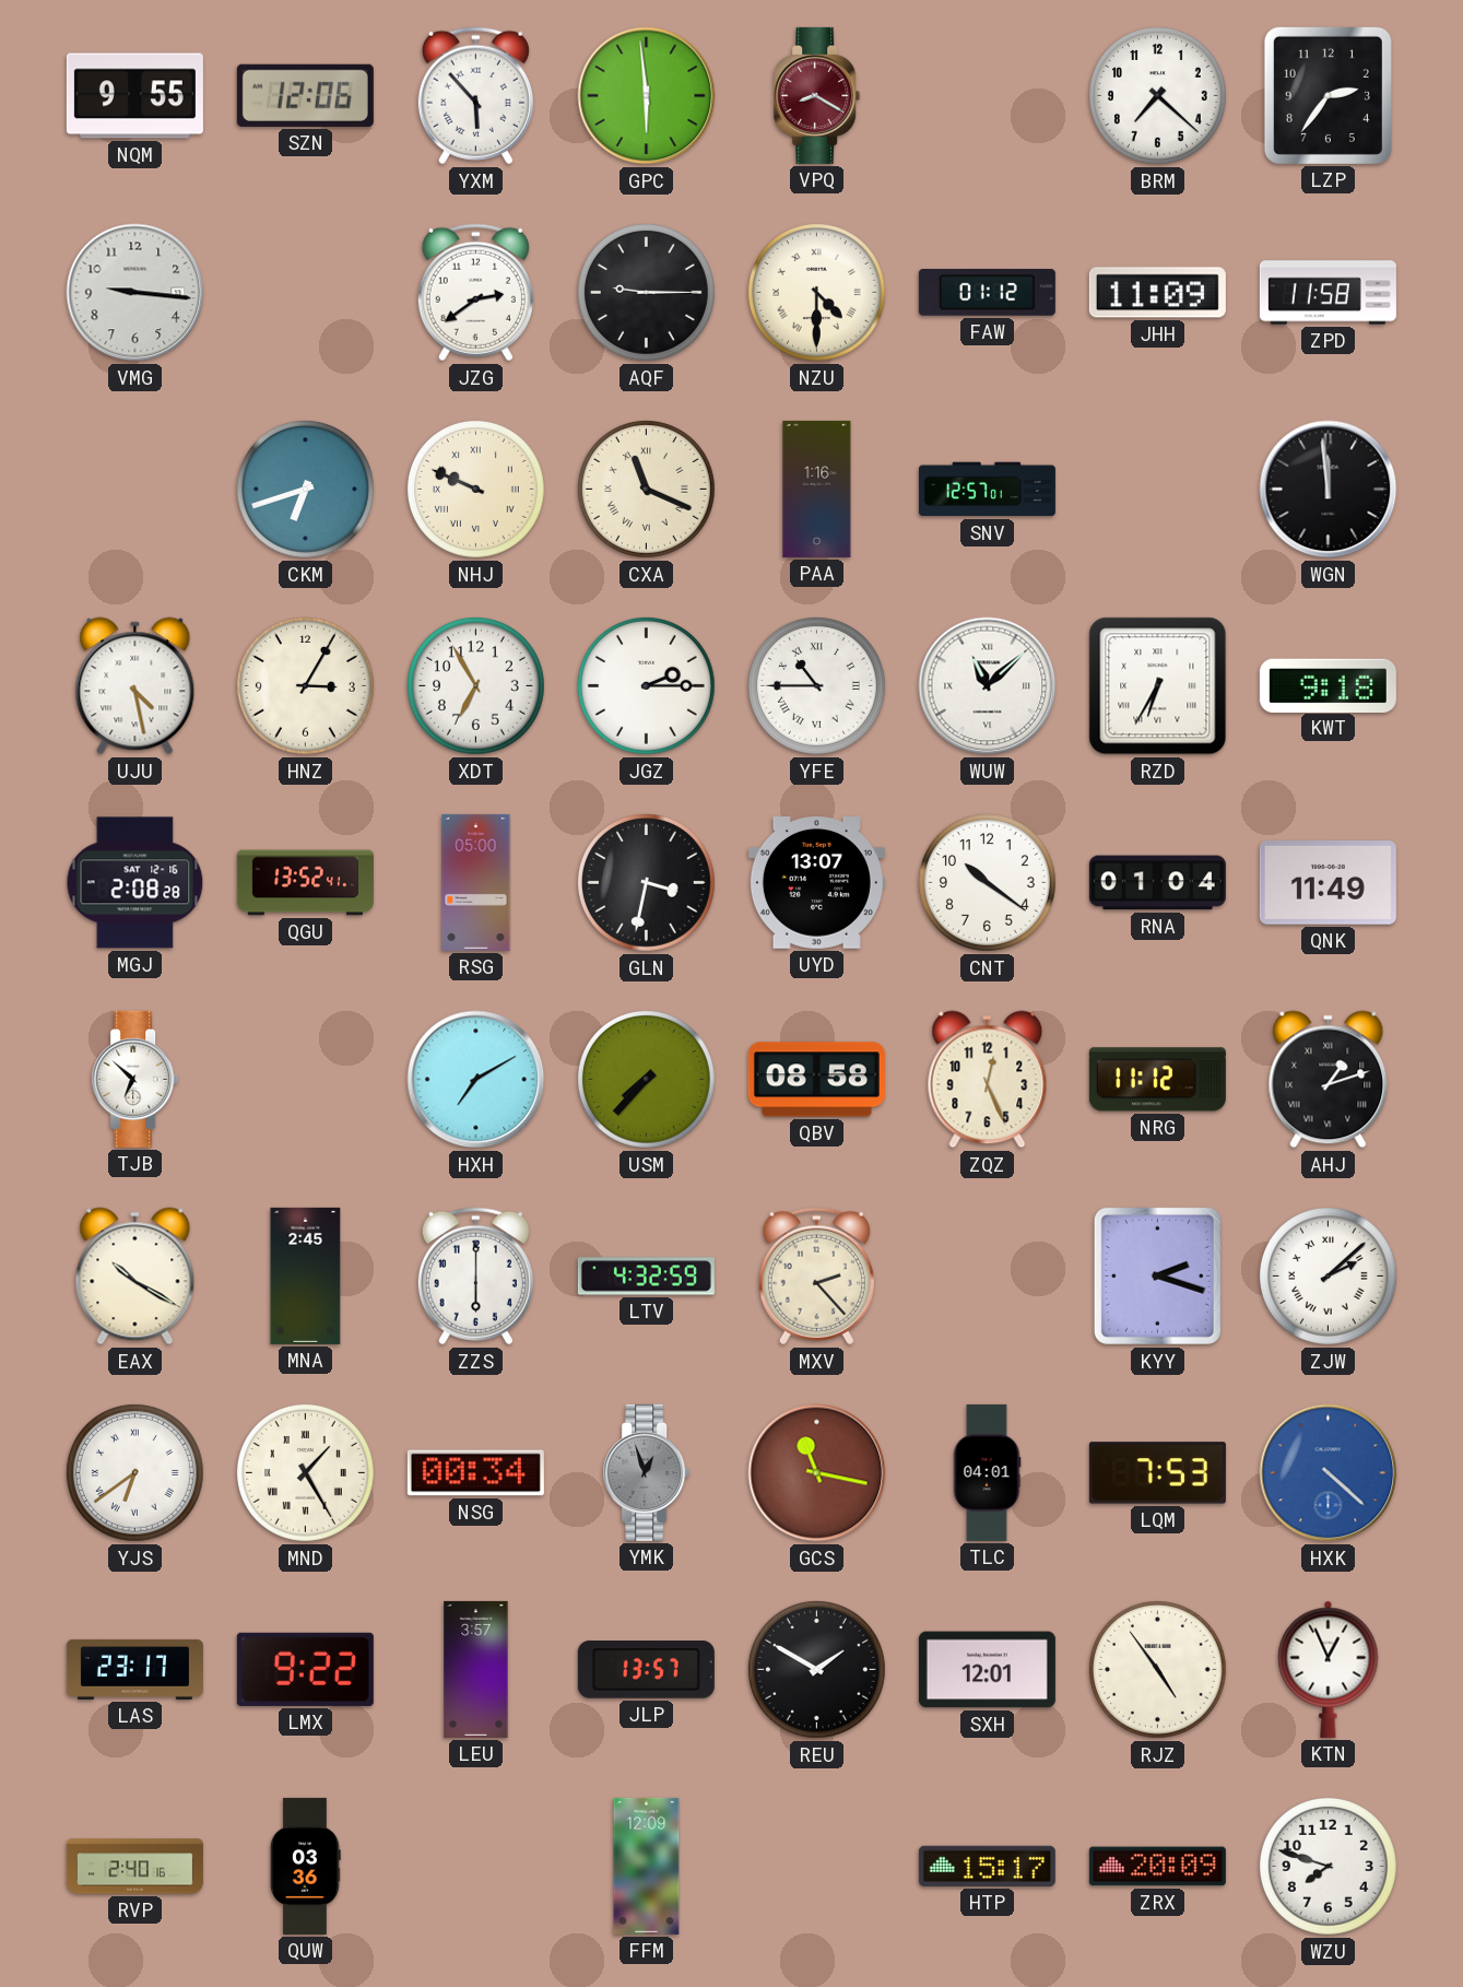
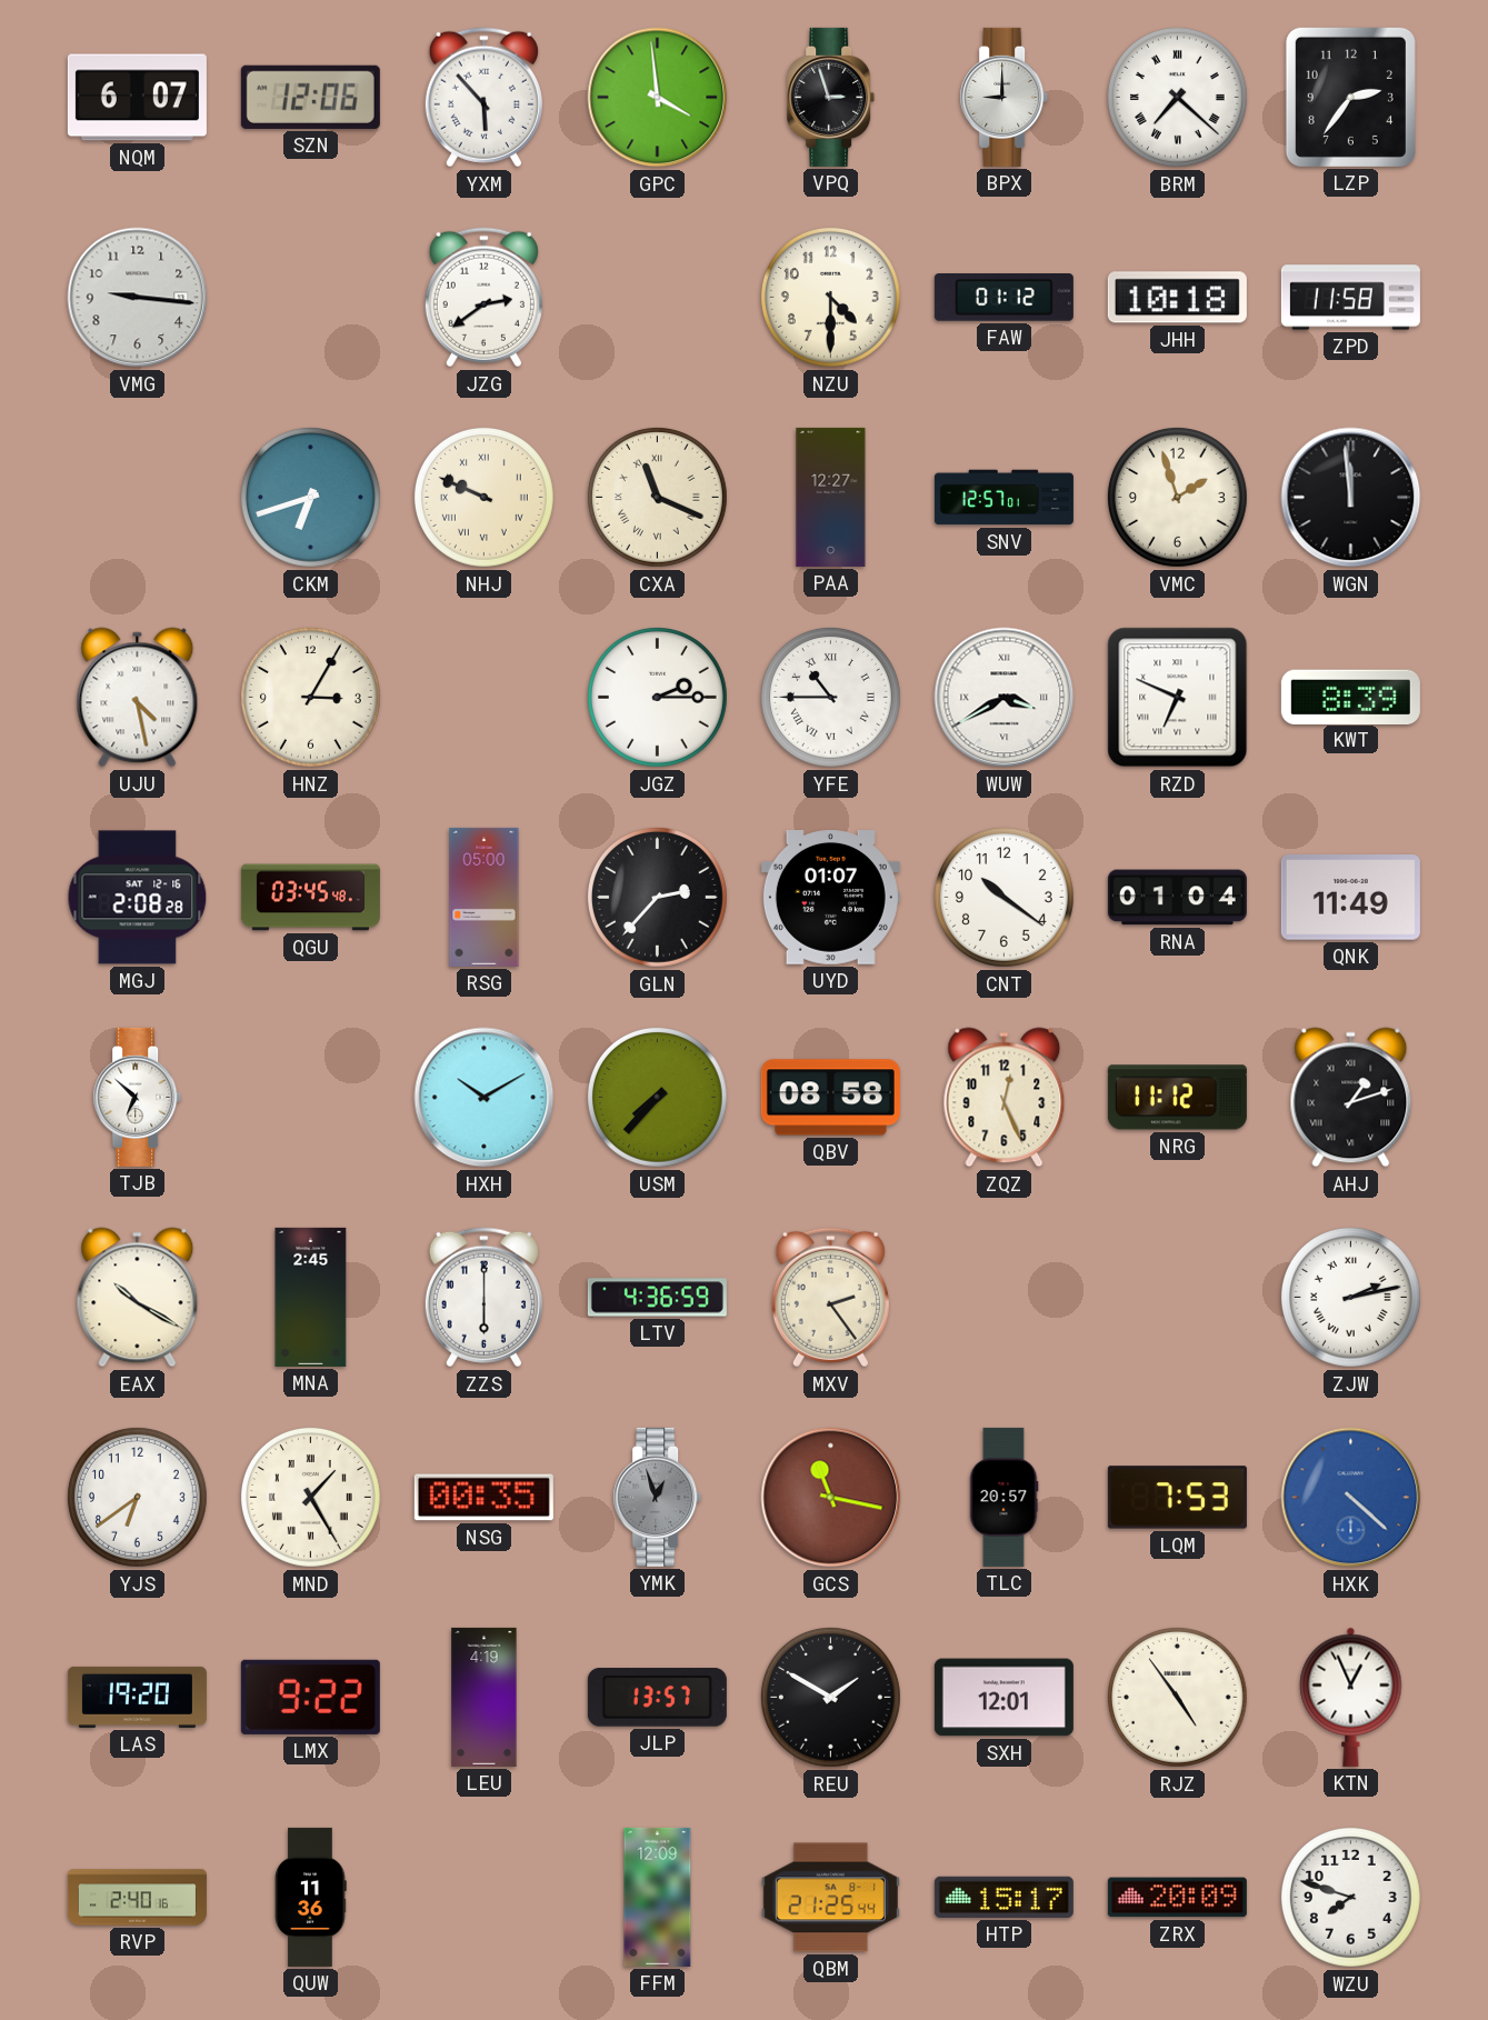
NQM: 9:55 -> 6:07 (137, 98)
GPC: 5:59 -> 3:59 (658, 98)
VPQ: 8:20 -> 2:57 (831, 97)
VPQ dial: burgundy -> black (831, 97)
BPX: none -> 9:00 (1005, 97)
BRM numerals: Arabic -> Roman (1177, 97)
AQF: 9:15 -> none (646, 292)
NZU numerals: Roman -> Arabic (830, 297)
JHH: 11:09 -> 10:18 (1177, 298)
PAA: 1:16 -> 12:27 (831, 497)
VMC: none -> 1:57 (1177, 497)
XDT: 6:55 -> none (475, 685)
WUW: 11:08 -> 3:40 (1005, 698)
RZD: 6:35 -> 6:49 (1178, 698)
KWT: 9:18 -> 8:39 (1350, 697)
QGU: 13:52 -> 03:45 (310, 898)
GLN: 3:32 -> 2:37 (657, 897)
UYD: 13:07 -> 01:07 (830, 898)
HXH: 7:10 -> 10:10 (485, 1098)
LTV: 4:32 -> 4:36 (657, 1298)
MXV: 2:23 -> 2:24 (830, 1298)
KYY: 2:18 -> none (1157, 1275)
ZJW: 2:08 -> 2:13 (1350, 1297)
YJS numerals: Roman -> Arabic (137, 1497)
NSG: 00:34 -> 00:35 (483, 1498)
TLC: 04:01 -> 20:57 (1003, 1497)
LAS: 23:17 -> 19:20 (137, 1697)
LEU: 3:57 -> 4:19 (485, 1697)
QUW: 03:36 -> 11:36 (311, 1897)
QBM: none -> 21:25 (830, 1898)
